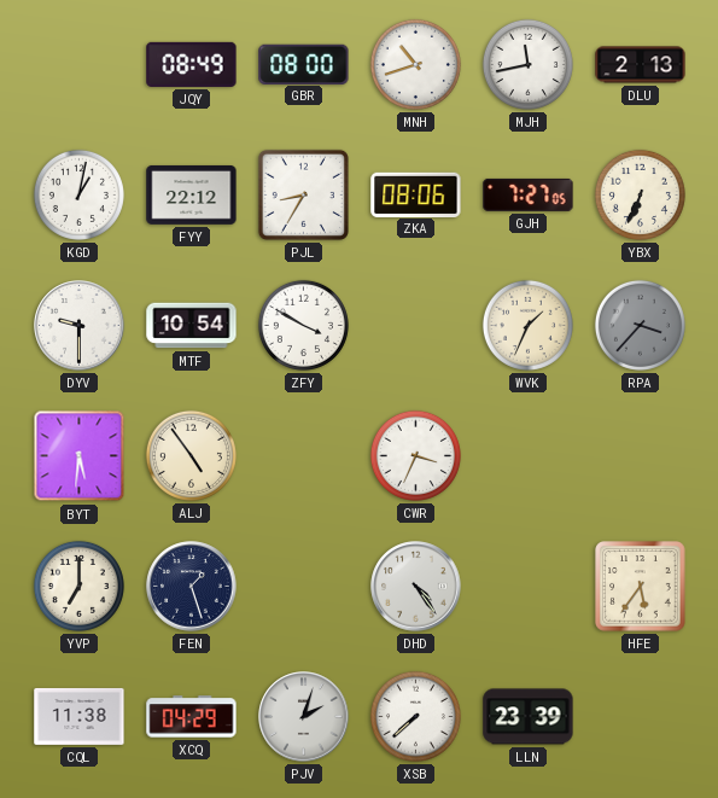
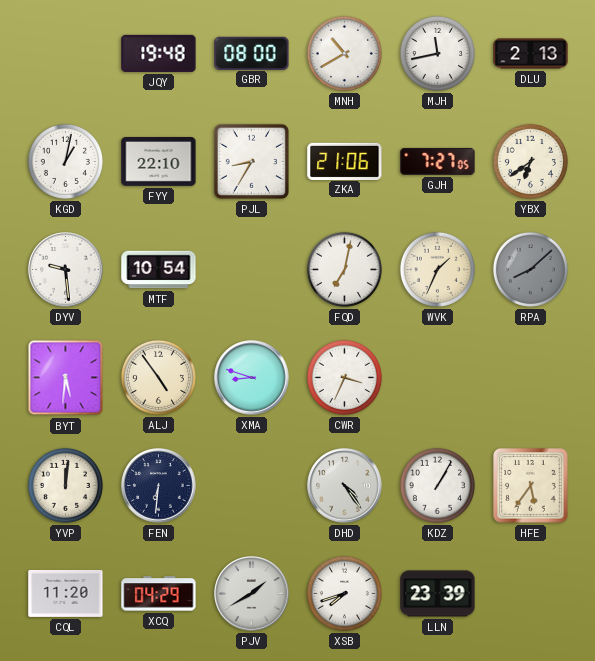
JQY: 08:49 -> 19:48 (159, 53)
MNH: 10:42 -> 10:40 (344, 53)
FYY: 22:12 -> 22:10 (159, 161)
ZKA: 08:06 -> 21:06 (345, 161)
YBX: 6:34 -> 6:39 (530, 161)
DYV: 9:30 -> 9:29 (66, 270)
ZFY: 3:50 -> none (303, 325)
FQD: none -> 7:02 (344, 269)
RPA: 3:37 -> 8:08 (530, 269)
XMA: none -> 8:48 (252, 378)
YVP: 7:00 -> 12:01 (65, 485)
FEN: 1:27 -> 6:31 (159, 486)
KDZ: none -> 1:05 (437, 485)
CQL: 11:38 -> 11:20 (66, 593)
PJV: 2:03 -> 1:40 (252, 594)
XSB: 7:38 -> 7:42 (344, 593)
